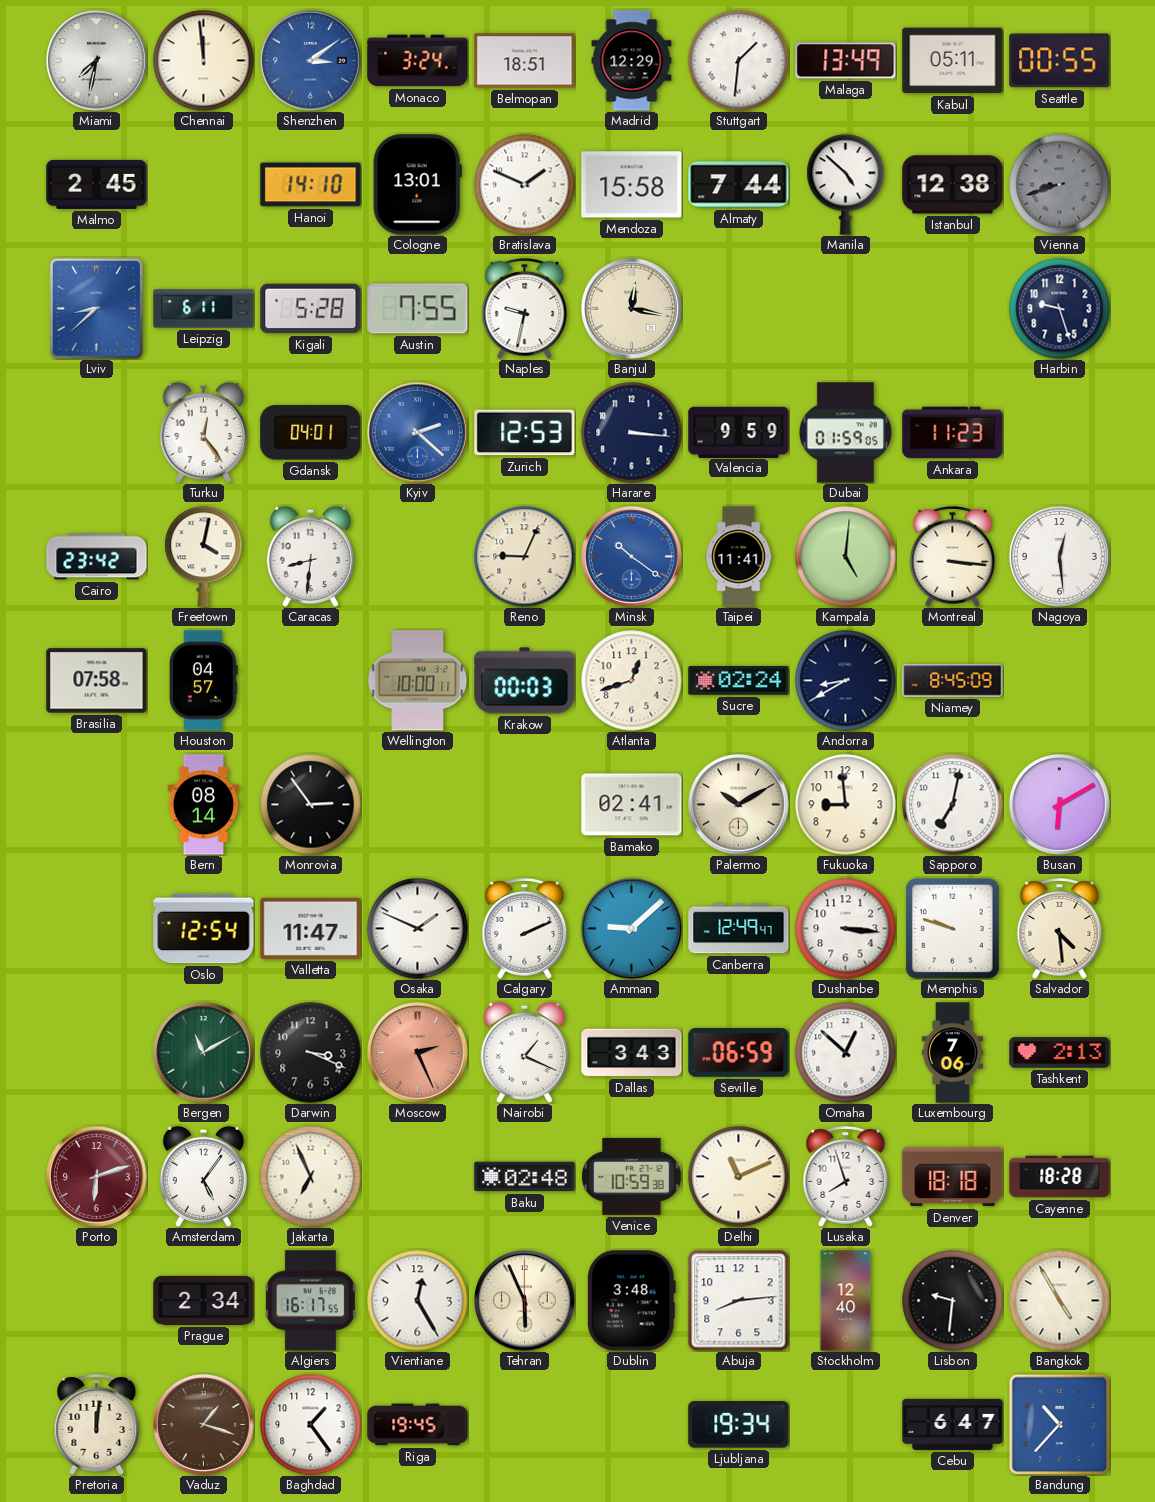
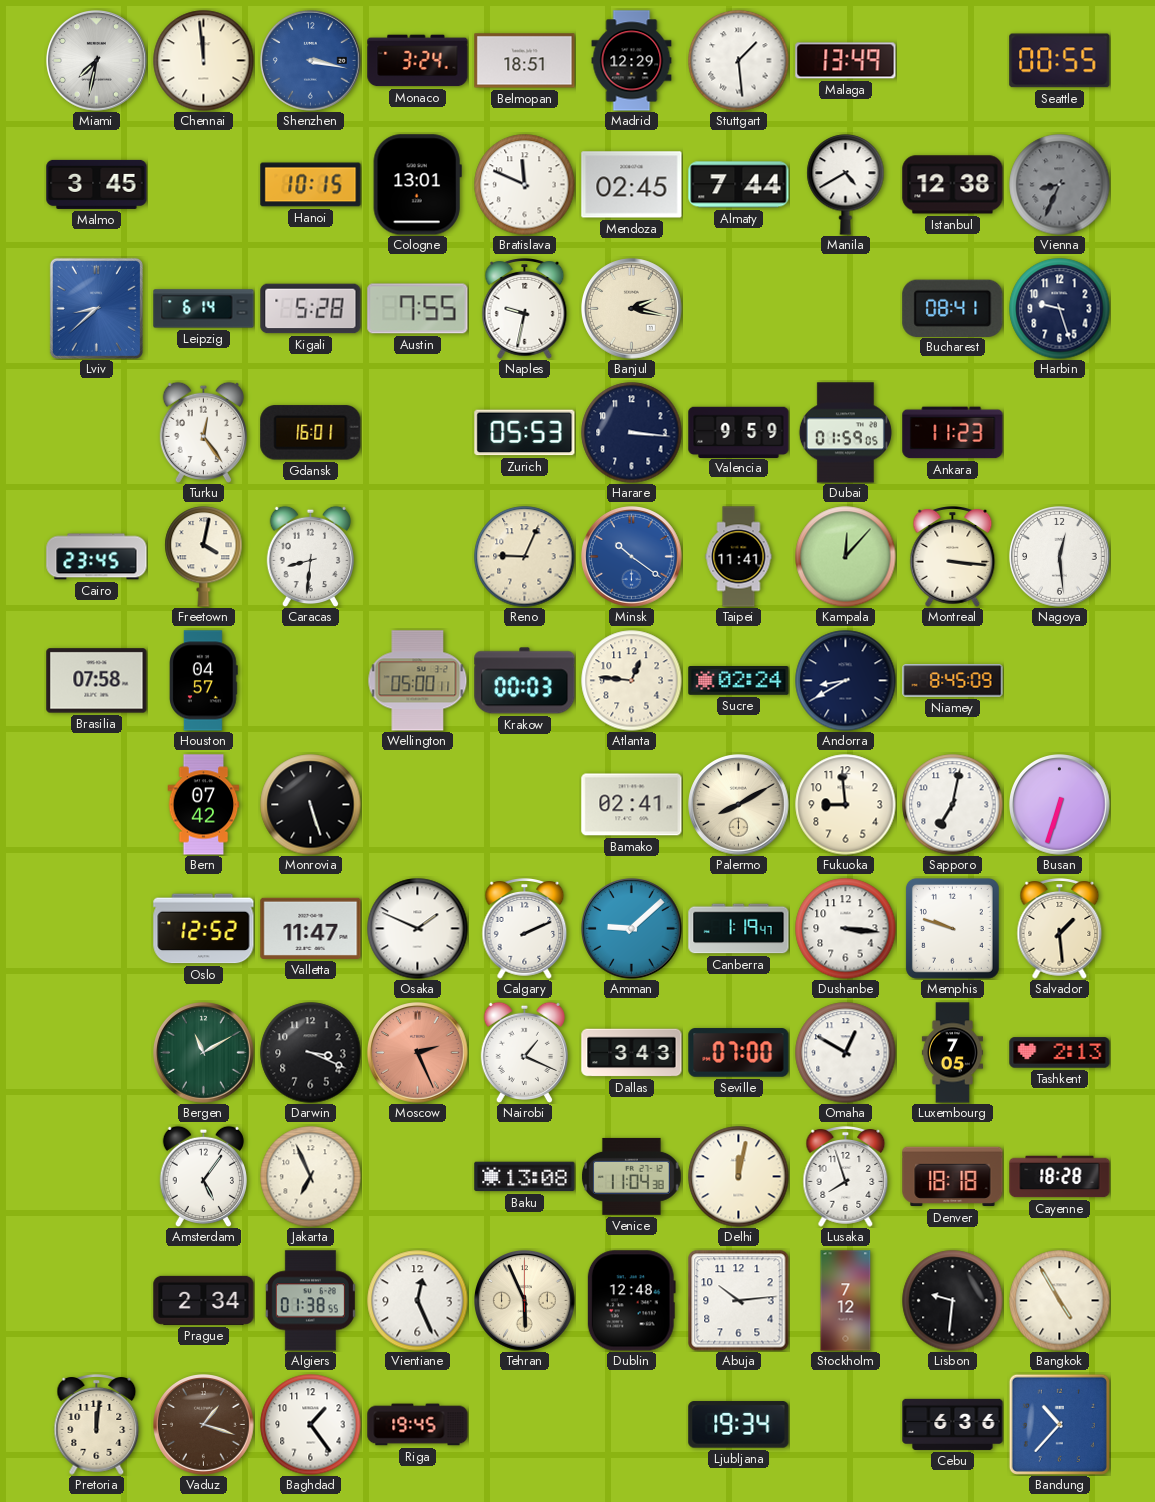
Shenzhen: 3:09 -> 3:17 (311, 61)
Stuttgart: 1:31 -> 1:29 (739, 61)
Kabul: 05:11 -> none (953, 61)
Malmo: 2:45 -> 3:45 (97, 184)
Hanoi: 14:10 -> 10:15 (311, 185)
Bratislava: 1:49 -> 11:49 (525, 185)
Mendoza: 15:58 -> 02:45 (632, 185)
Manila: 4:52 -> 4:40 (846, 185)
Vienna: 8:42 -> 8:34 (1060, 185)
Leipzig: 6:11 -> 6:14 (204, 309)
Banjul: 12:17 -> 2:17 (632, 309)
Bucharest: none -> 08:41 (953, 308)
Gdansk: 04:01 -> 16:01 (311, 433)
Kyiv: 2:22 -> none (418, 433)
Zurich: 12:53 -> 05:53 (525, 433)
Cairo: 23:42 -> 23:45 (97, 557)
Kampala: 5:01 -> 12:07 (846, 557)
Wellington: 10:00 -> 05:00 (418, 681)
Atlanta: 12:42 -> 12:46 (632, 681)
Bern: 08:14 -> 07:42 (204, 805)
Monrovia: 2:54 -> 5:27 (311, 805)
Palermo: 10:10 -> 8:10 (739, 805)
Busan: 6:10 -> 6:33 (1060, 805)
Oslo: 12:54 -> 12:52 (204, 929)
Canberra: 12:49 -> 1:19 (739, 929)
Salvador: 4:29 -> 1:29 (1060, 929)
Seville: 06:59 -> 07:00 (739, 1053)
Omaha: 12:52 -> 12:50 (846, 1053)
Luxembourg: 7:06 -> 7:05 (952, 1053)
Porto: 6:12 -> none (97, 1177)
Baku: 02:48 -> 13:08 (525, 1177)
Venice: 10:59 -> 11:04 (632, 1176)
Delhi: 11:11 -> 12:02 (739, 1177)
Algiers: 16:17 -> 01:38 (310, 1301)
Vientiane: 12:25 -> 12:26 (418, 1301)
Dublin: 3:48 -> 12:48 (631, 1301)
Abuja: 8:14 -> 10:14 (739, 1301)
Stockholm: 12:40 -> 7:12 (846, 1301)
Cebu: 6:47 -> 6:36 (953, 1424)
